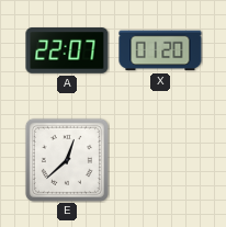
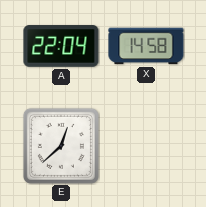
A: 22:07 -> 22:04 (61, 46)
X: 01:20 -> 14:58 (146, 46)
